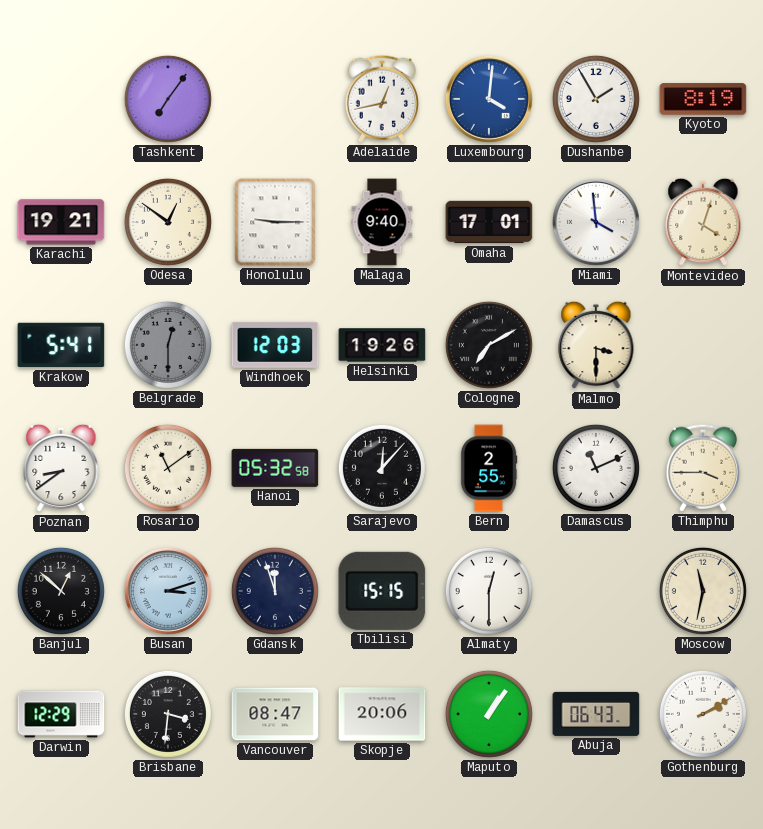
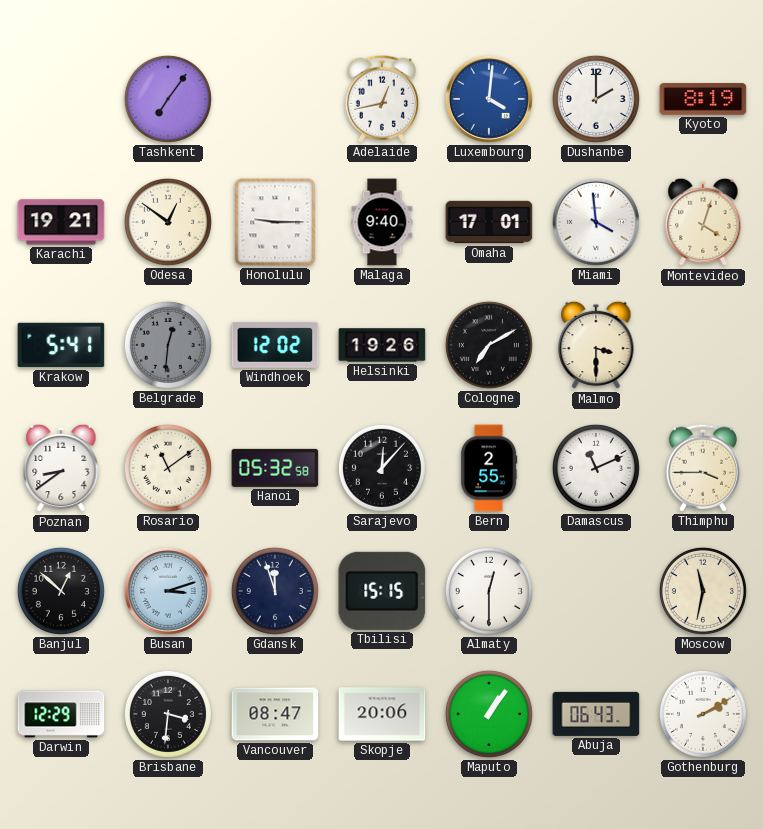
Dushanbe: 1:55 -> 2:00 (596, 99)
Belgrade: 12:30 -> 12:31 (168, 345)
Windhoek: 12:03 -> 12:02 (275, 345)
